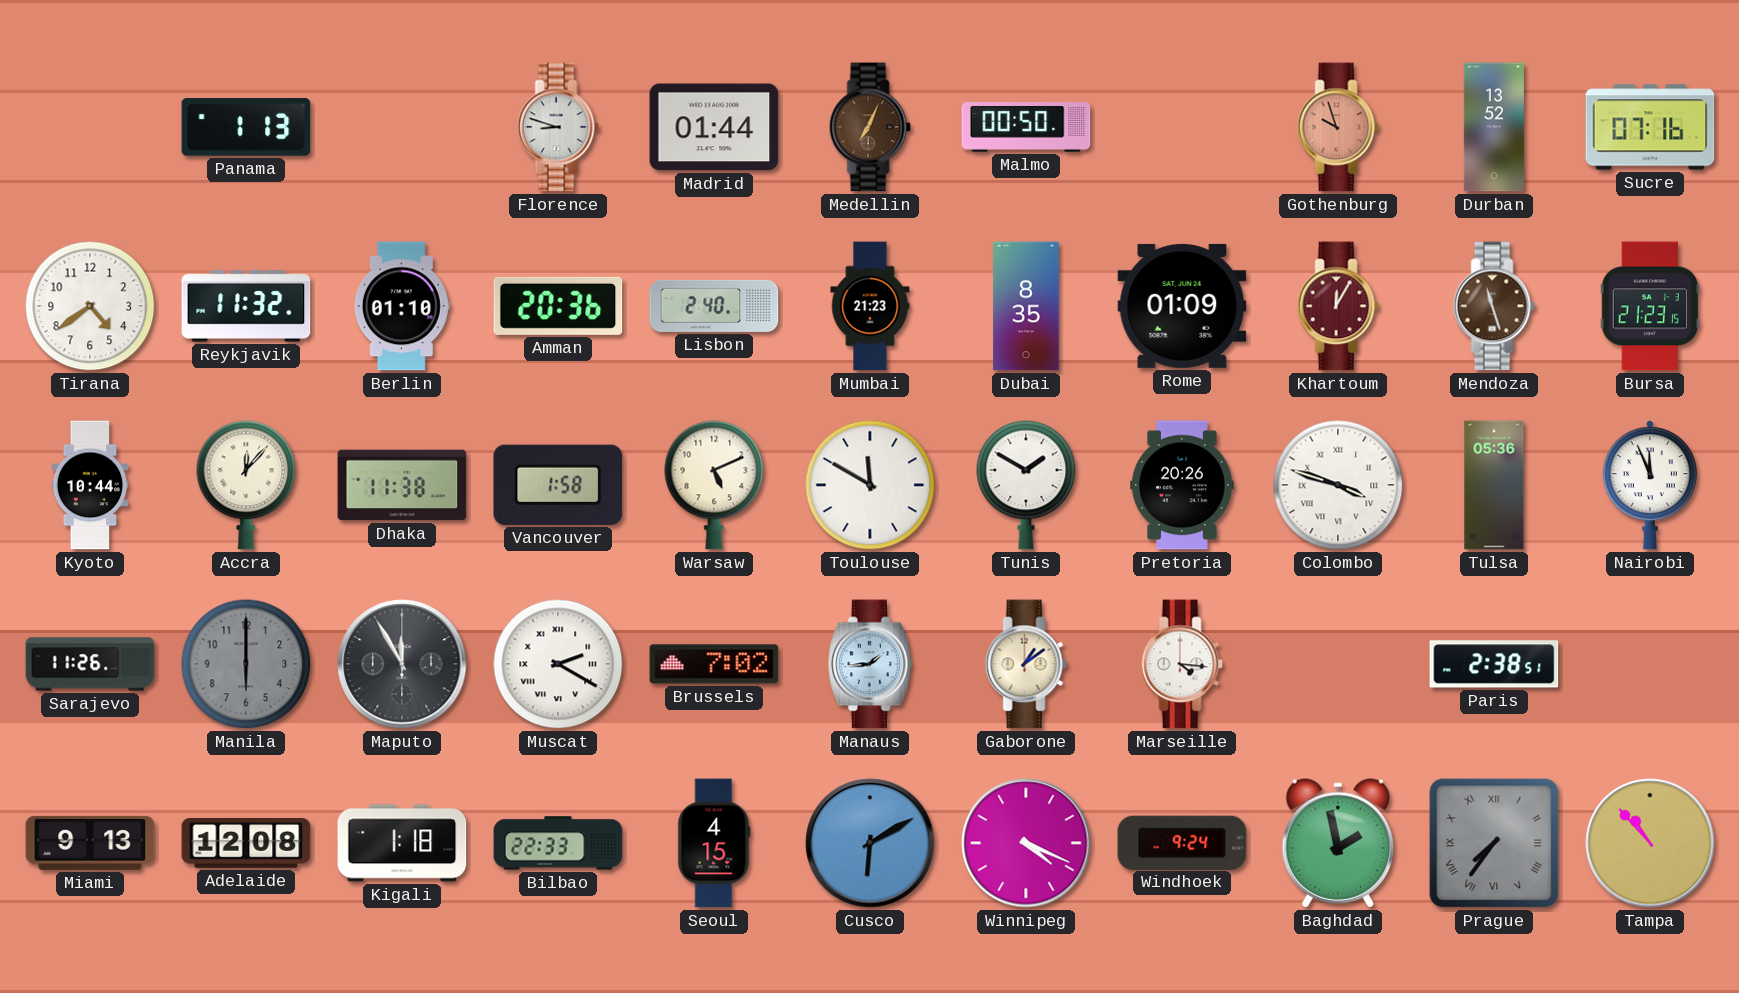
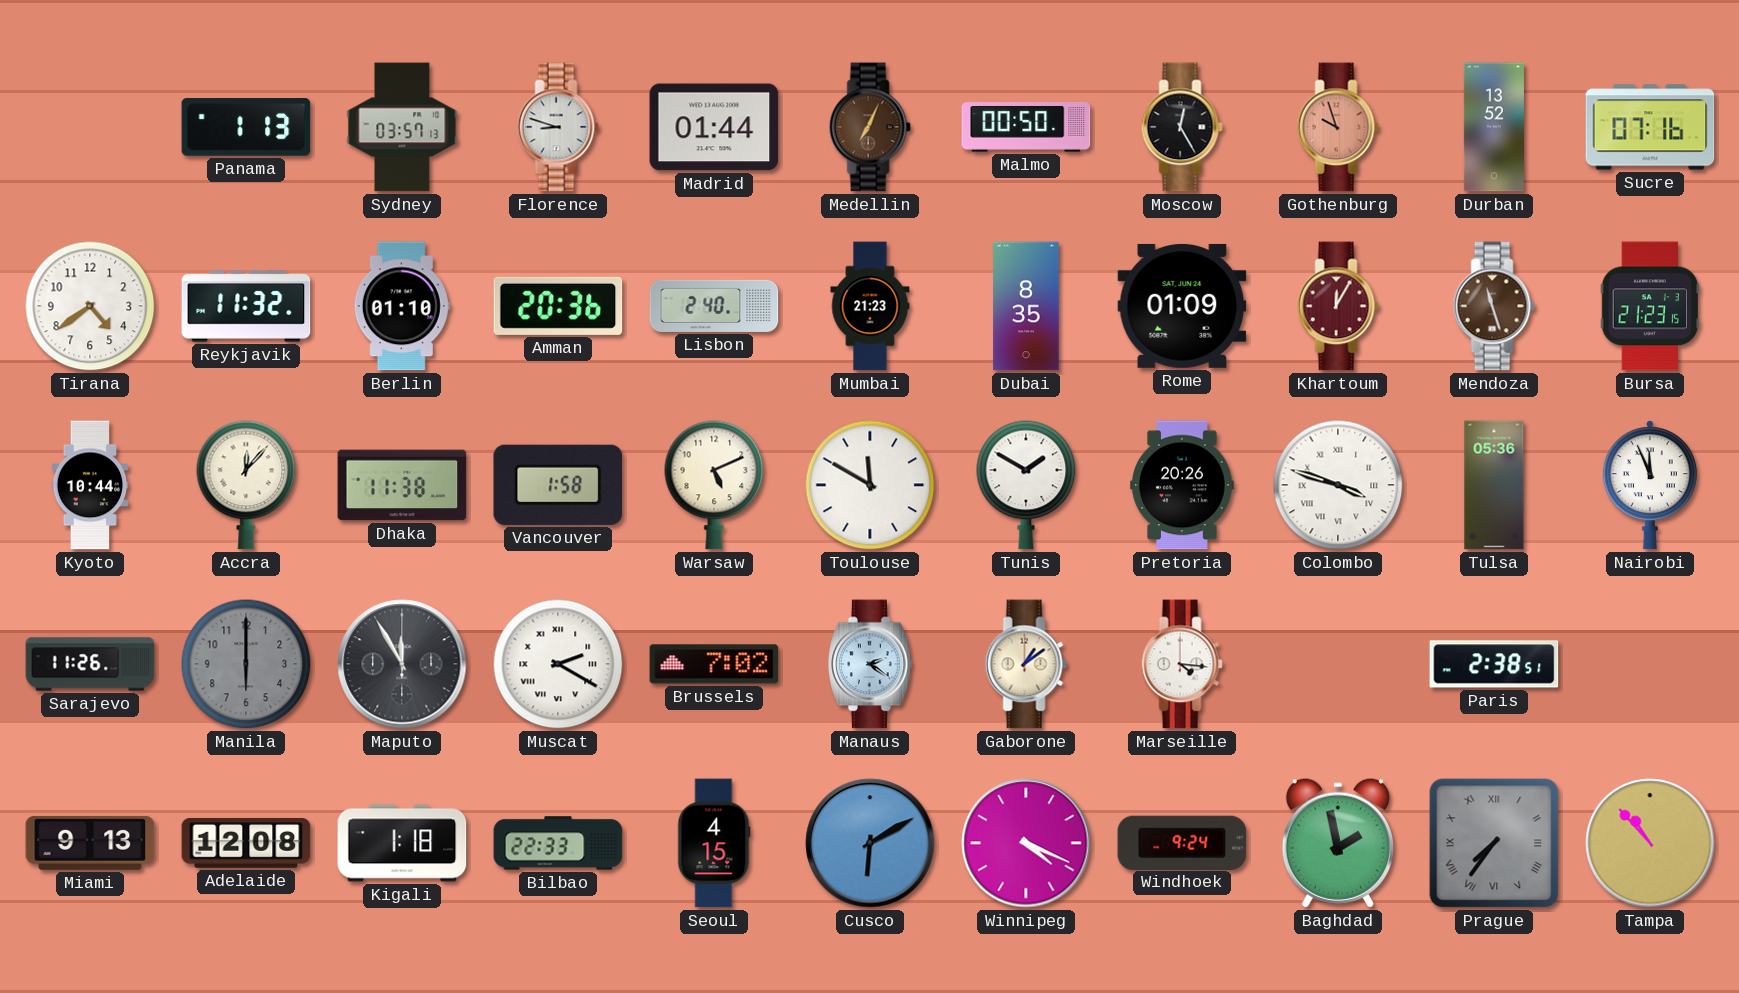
Sydney: none -> 03:57 (402, 127)
Moscow: none -> 12:25 (1182, 127)
Manaus: 1:44 -> 2:21 (870, 664)
